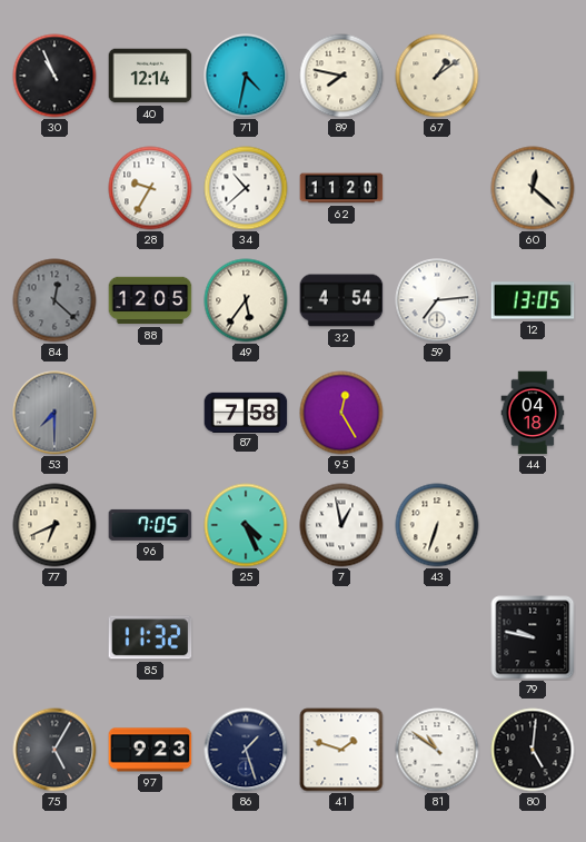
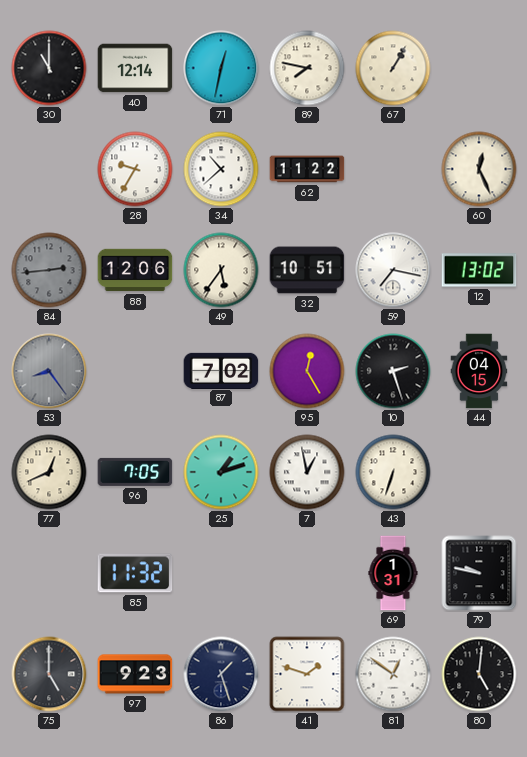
30: 10:56 -> 11:00 (49, 68)
71: 4:32 -> 12:32 (221, 68)
67: 1:09 -> 1:05 (393, 68)
62: 11:20 -> 11:22 (307, 169)
60: 12:22 -> 12:26 (479, 169)
84: 12:22 -> 2:44 (49, 270)
88: 12:05 -> 12:06 (135, 270)
32: 4:54 -> 10:51 (307, 270)
59: 7:14 -> 7:17 (393, 270)
12: 13:05 -> 13:02 (479, 270)
53: 7:30 -> 8:24 (49, 371)
87: 7:58 -> 7:02 (221, 370)
10: none -> 2:27 (393, 371)
44: 04:18 -> 04:15 (479, 371)
77: 6:41 -> 12:41 (49, 472)
25: 4:26 -> 1:12 (221, 472)
69: none -> 1:31 (393, 573)
75: 5:05 -> 5:00 (49, 674)
81: 10:51 -> 12:51 (393, 674)
